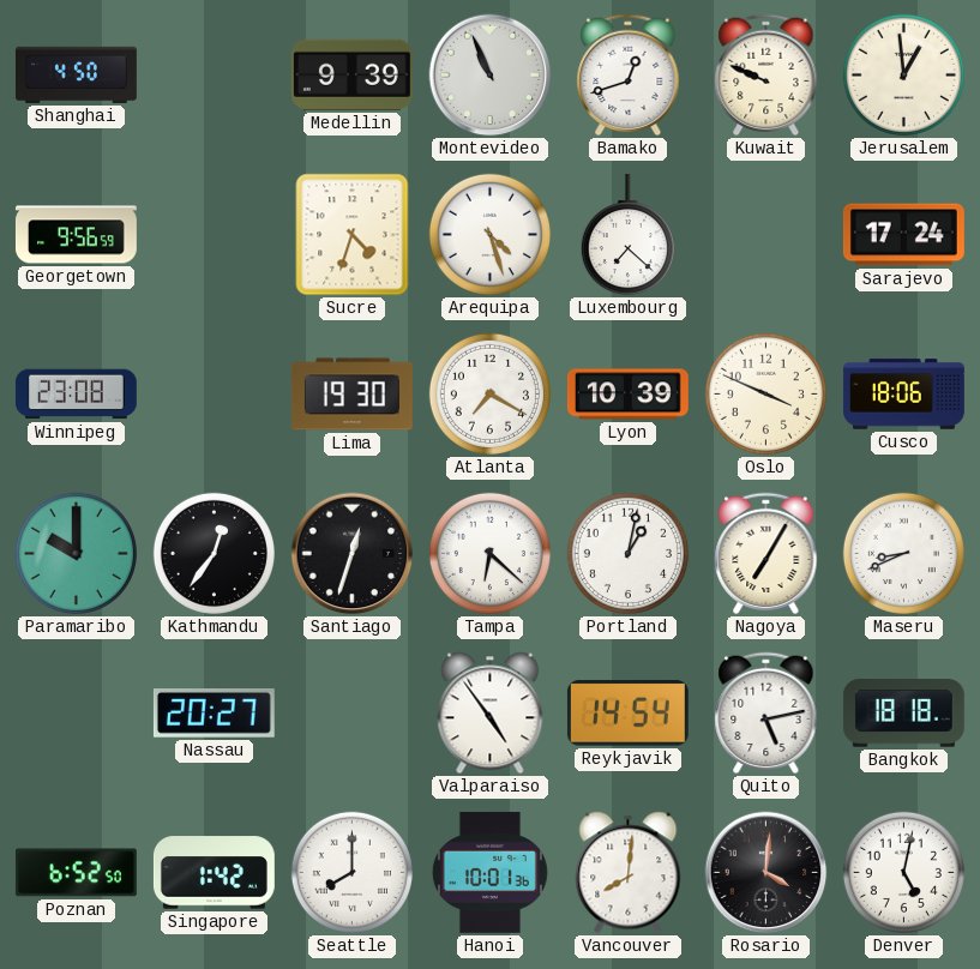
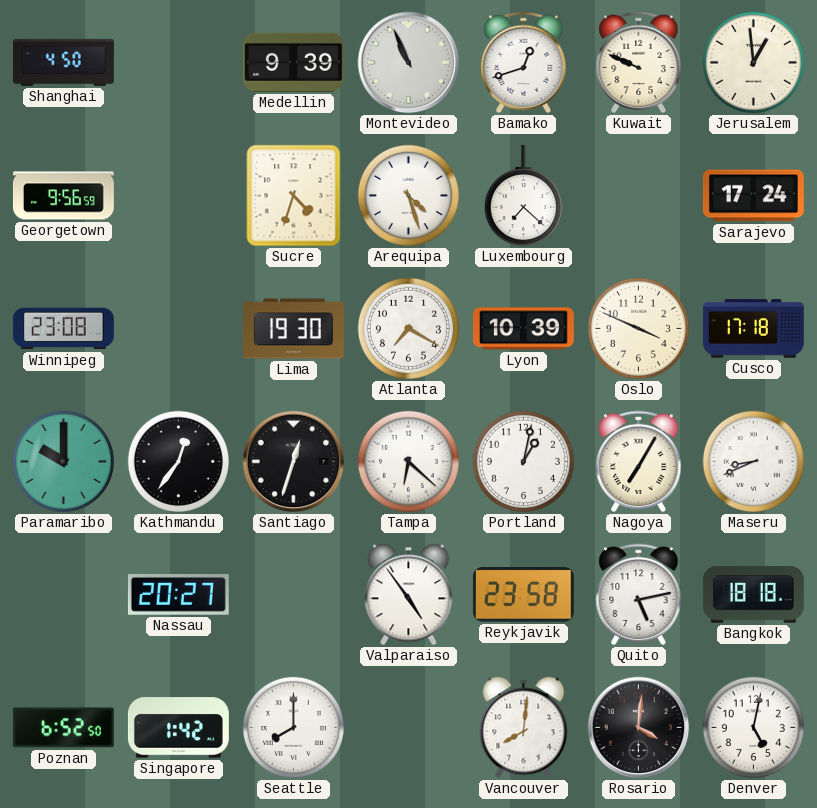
Cusco: 18:06 -> 17:18 (753, 329)
Reykjavik: 14:54 -> 23:58 (523, 595)
Hanoi: 10:01 -> none (489, 872)
